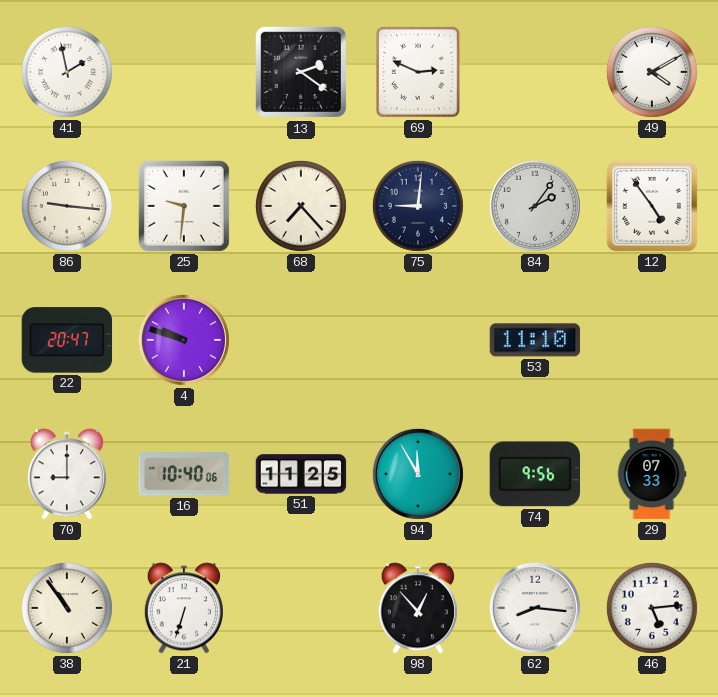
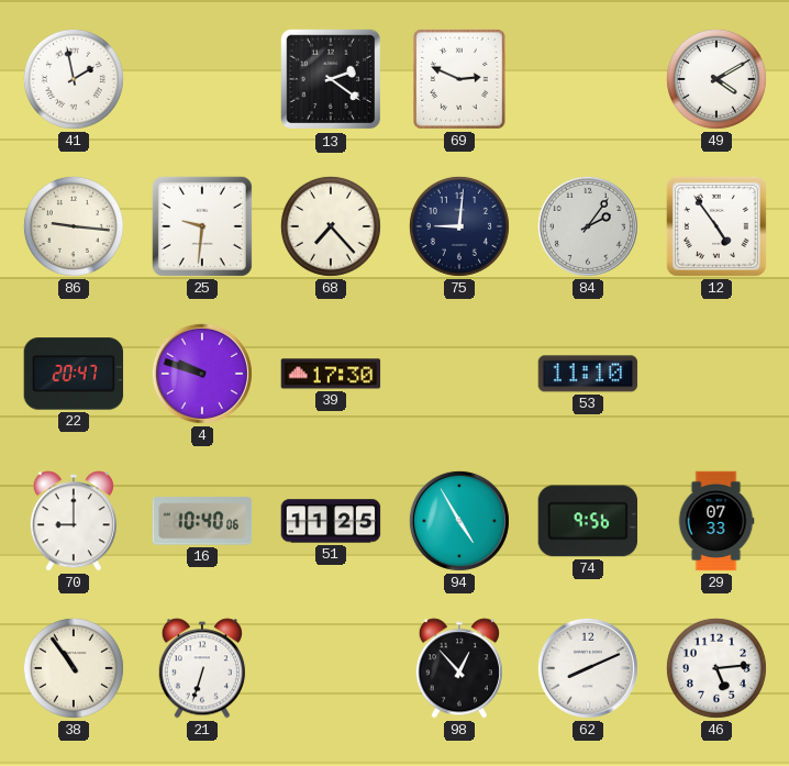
39: none -> 17:30 (331, 374)
94: 11:55 -> 4:55 (459, 521)
62: 8:16 -> 8:11 (588, 668)
